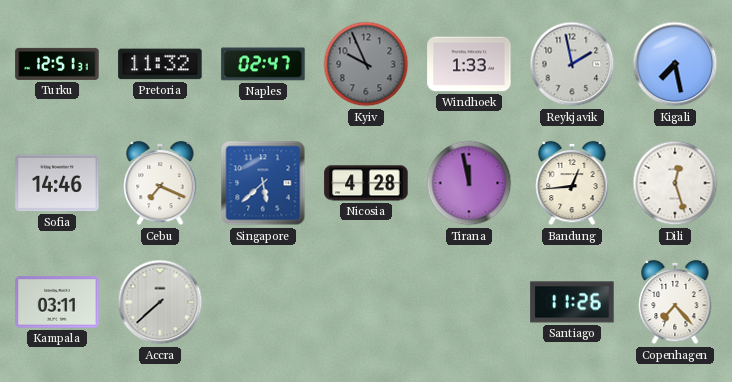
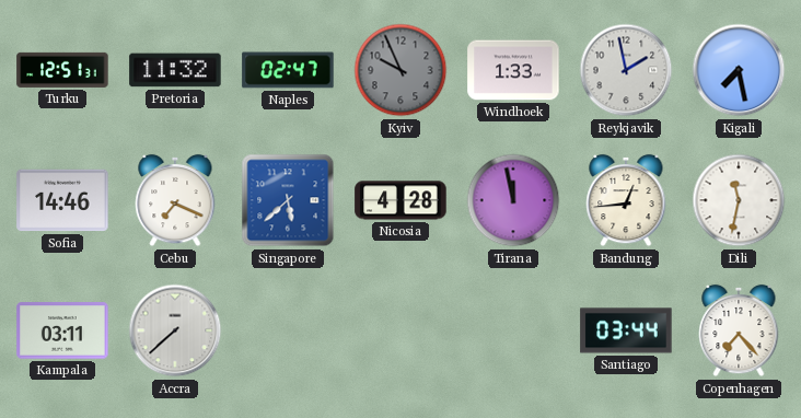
Dili: 12:27 -> 11:32 (739, 200)
Santiago: 11:26 -> 03:44 (626, 330)
